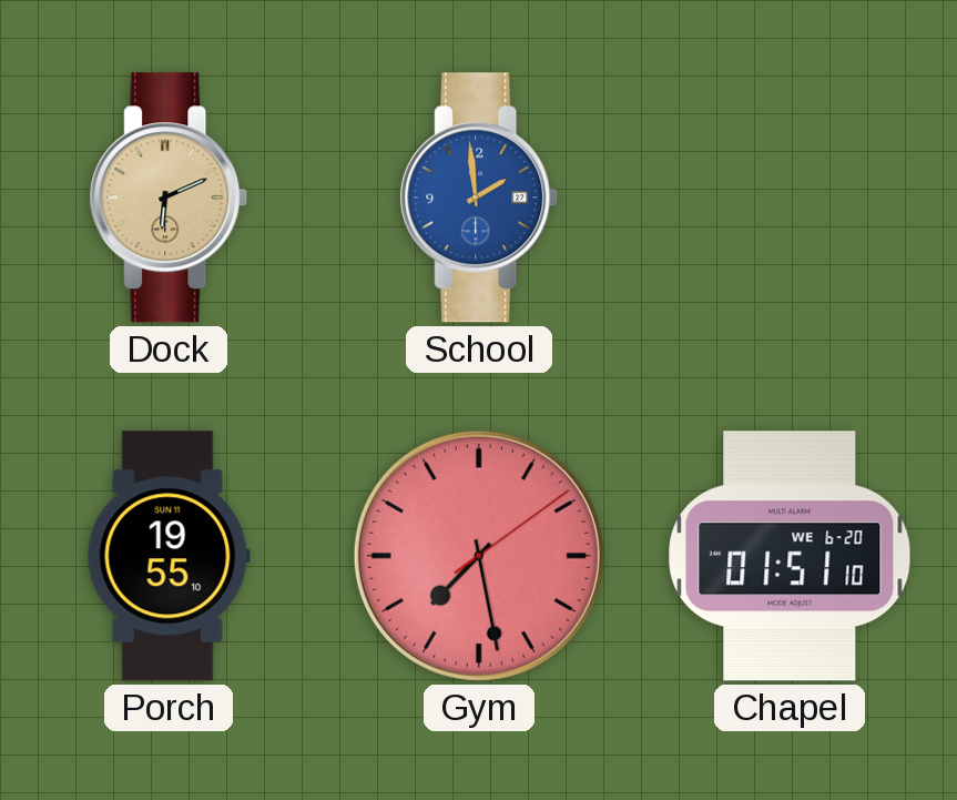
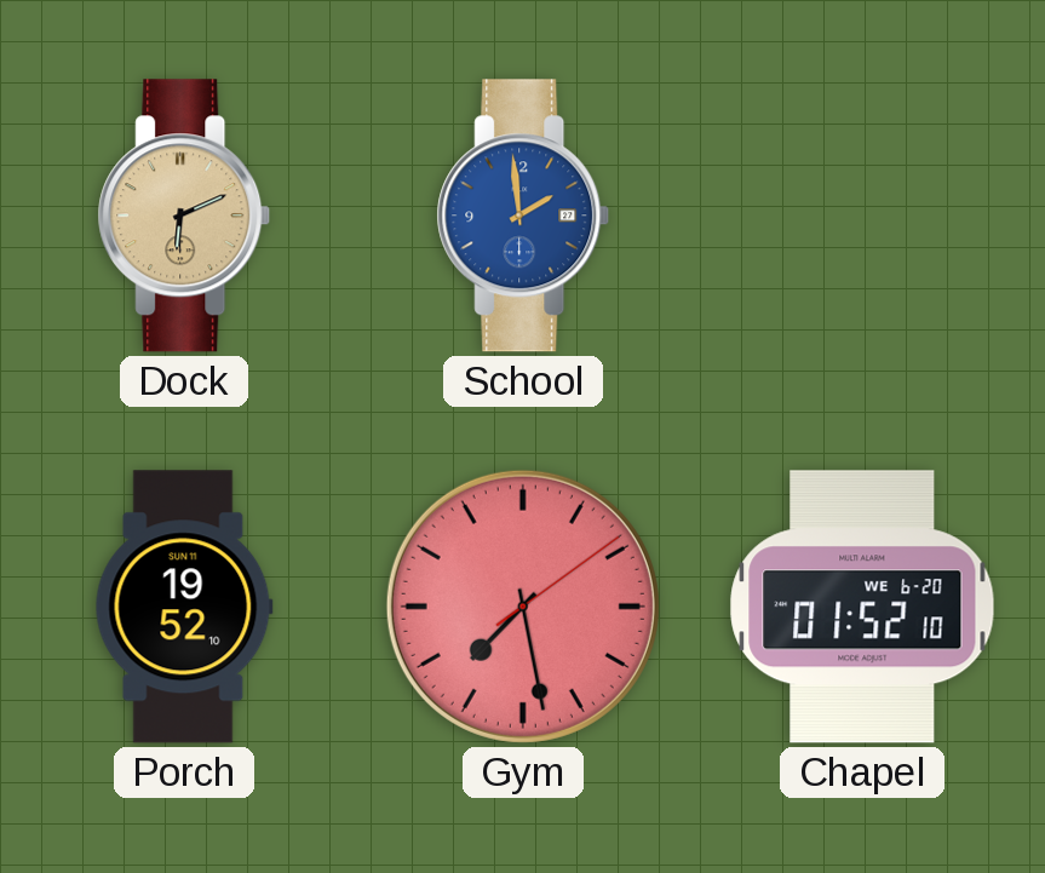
Porch: 19:55 -> 19:52 (184, 607)
Chapel: 01:51 -> 01:52 (862, 607)
